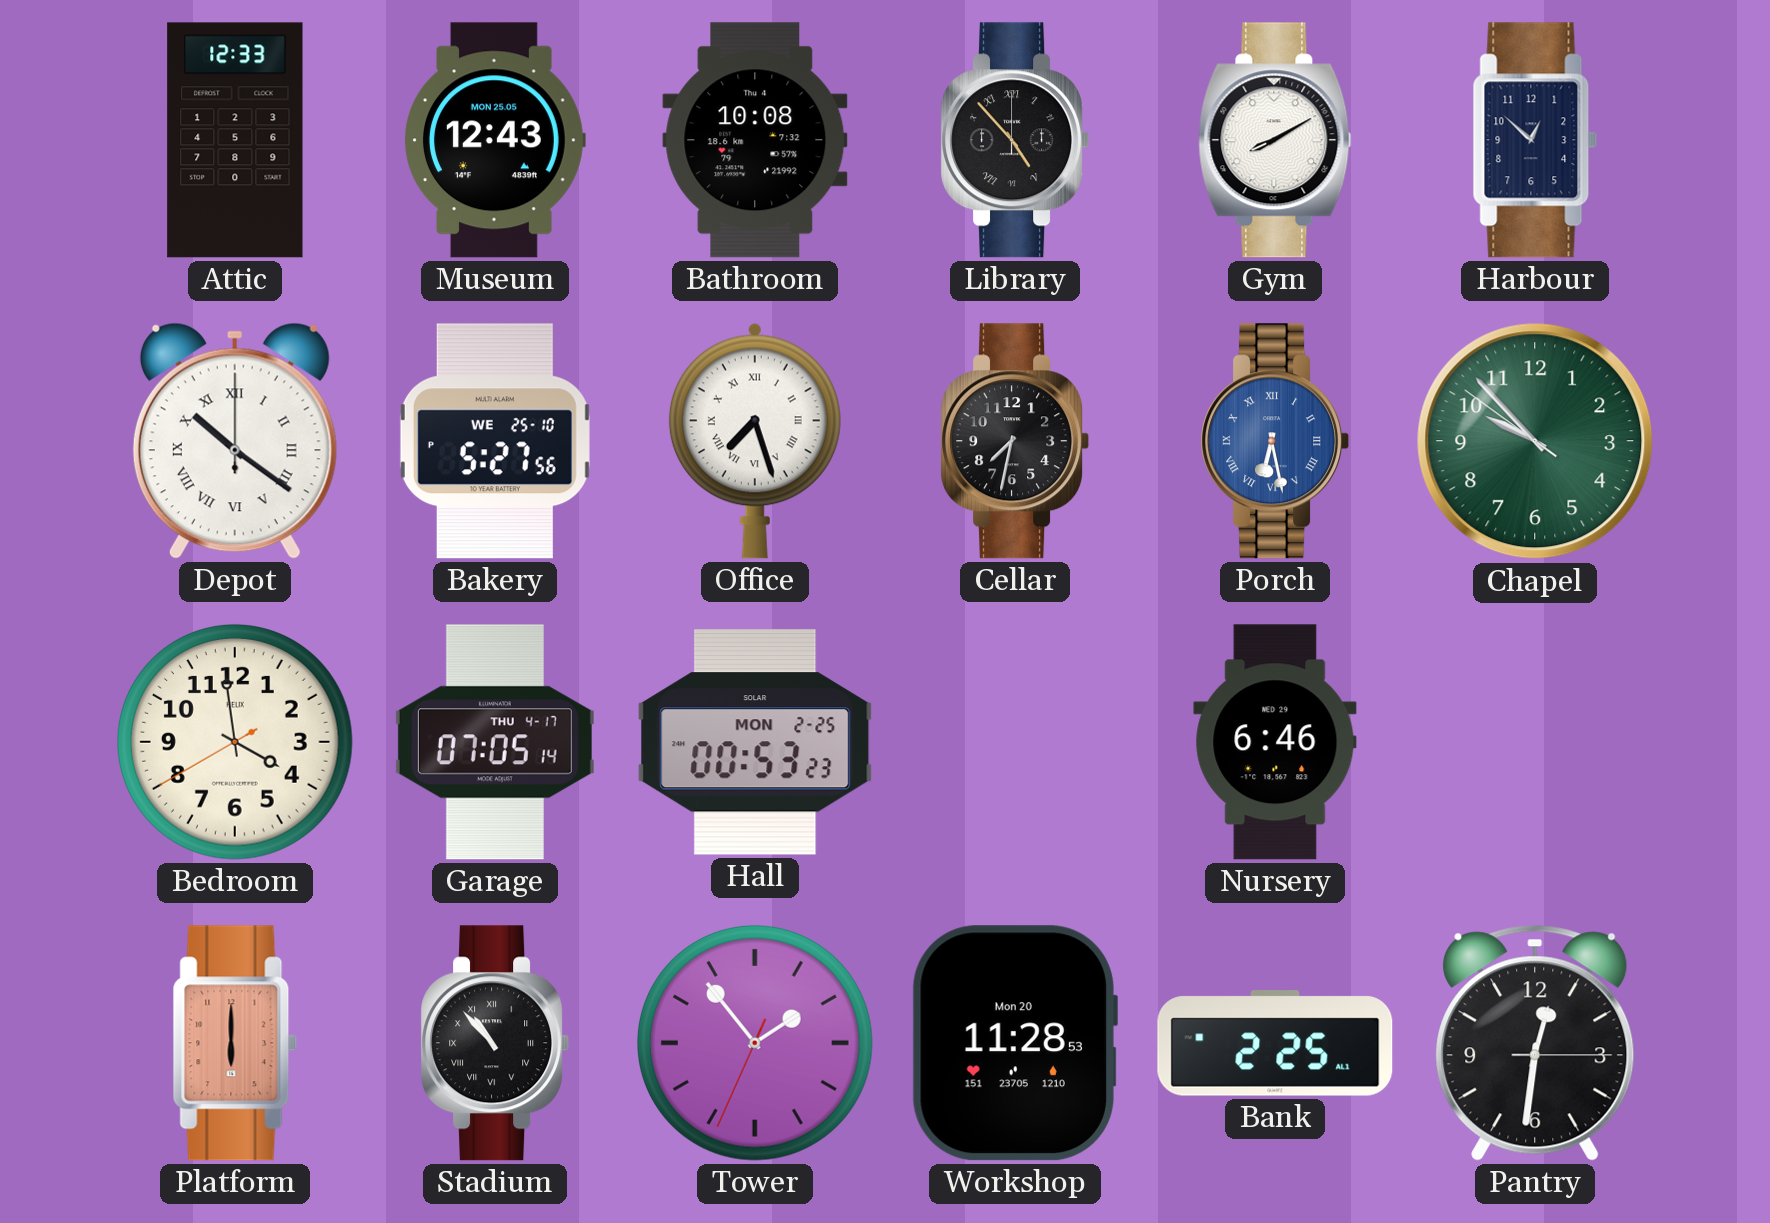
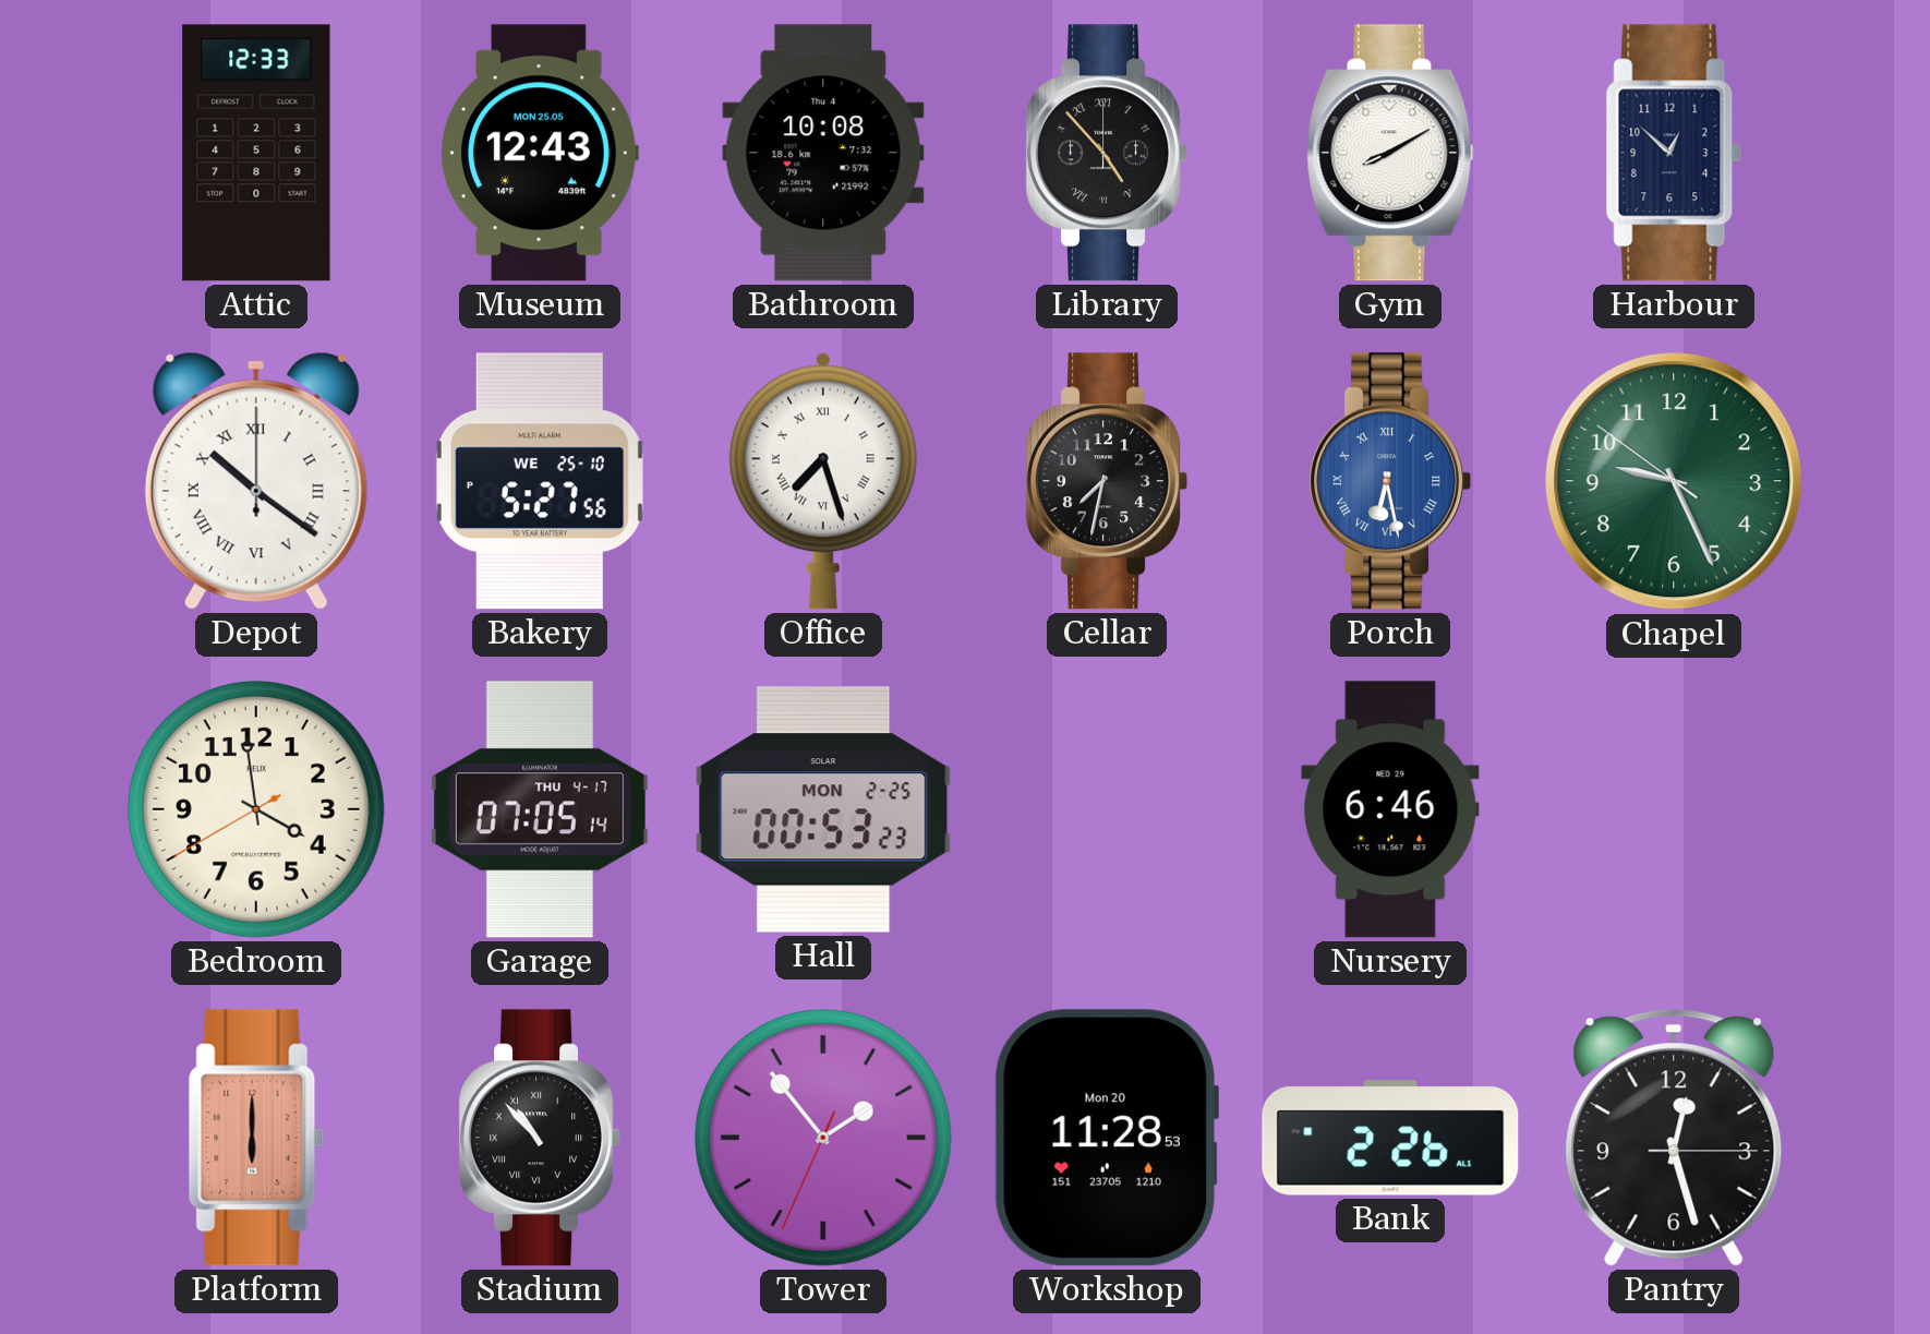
Chapel: 9:52 -> 9:25 (1674, 481)
Bank: 2:25 -> 2:26 (1390, 1138)
Pantry: 12:31 -> 12:27 (1674, 1138)
